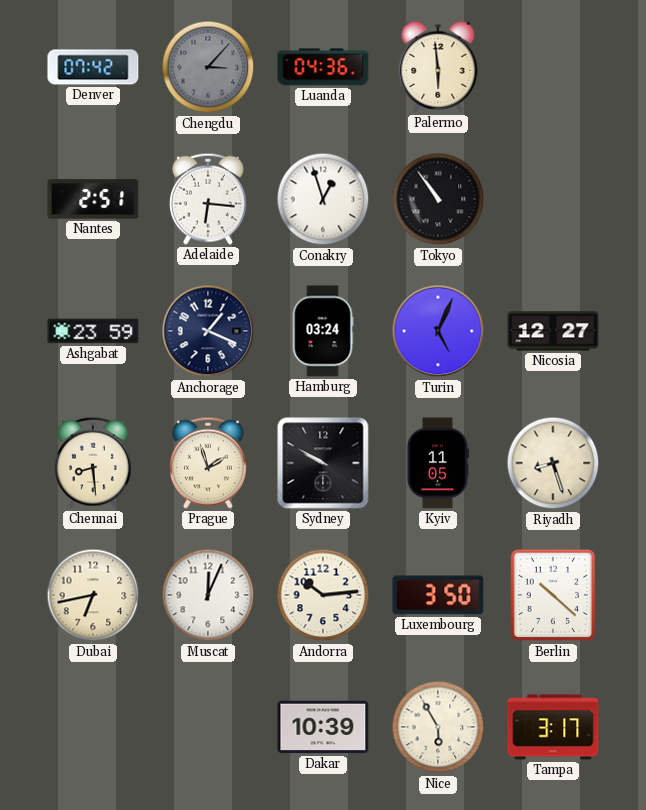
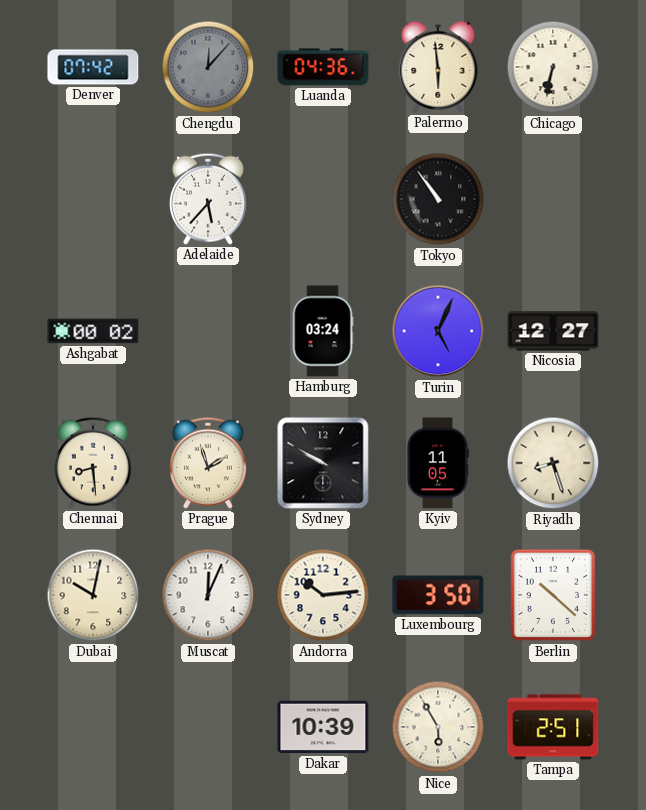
Chengdu: 3:07 -> 12:07 (208, 67)
Chicago: none -> 6:32 (553, 67)
Nantes: 2:51 -> none (93, 199)
Adelaide: 6:16 -> 5:37 (208, 199)
Conakry: 12:57 -> none (323, 199)
Ashgabat: 23:59 -> 00:02 (93, 331)
Anchorage: 1:19 -> none (208, 331)
Dubai: 6:43 -> 10:02 (93, 595)
Tampa: 3:17 -> 2:51 (553, 727)
